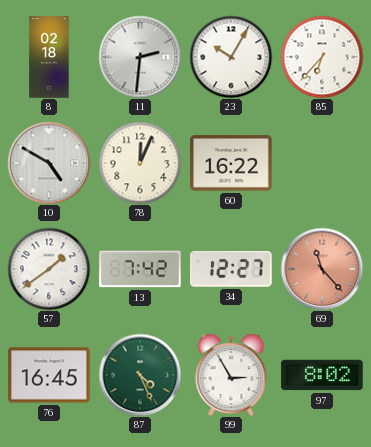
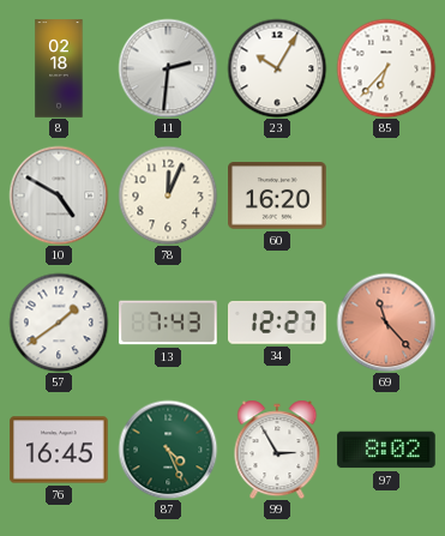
60: 16:22 -> 16:20 (277, 195)
13: 7:42 -> 7:43 (168, 323)
